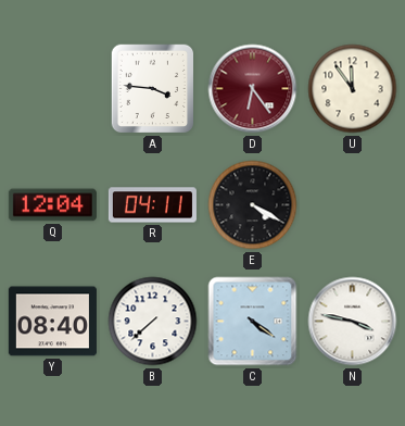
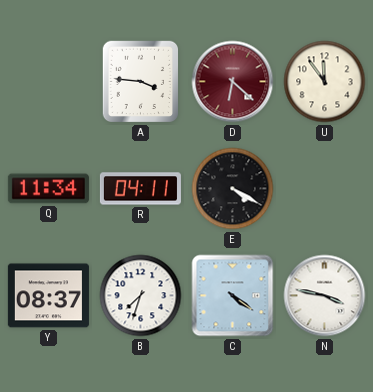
D: 6:24 -> 6:22 (233, 82)
Q: 12:04 -> 11:34 (48, 189)
Y: 08:40 -> 08:37 (48, 296)
B: 7:38 -> 7:33 (141, 296)
